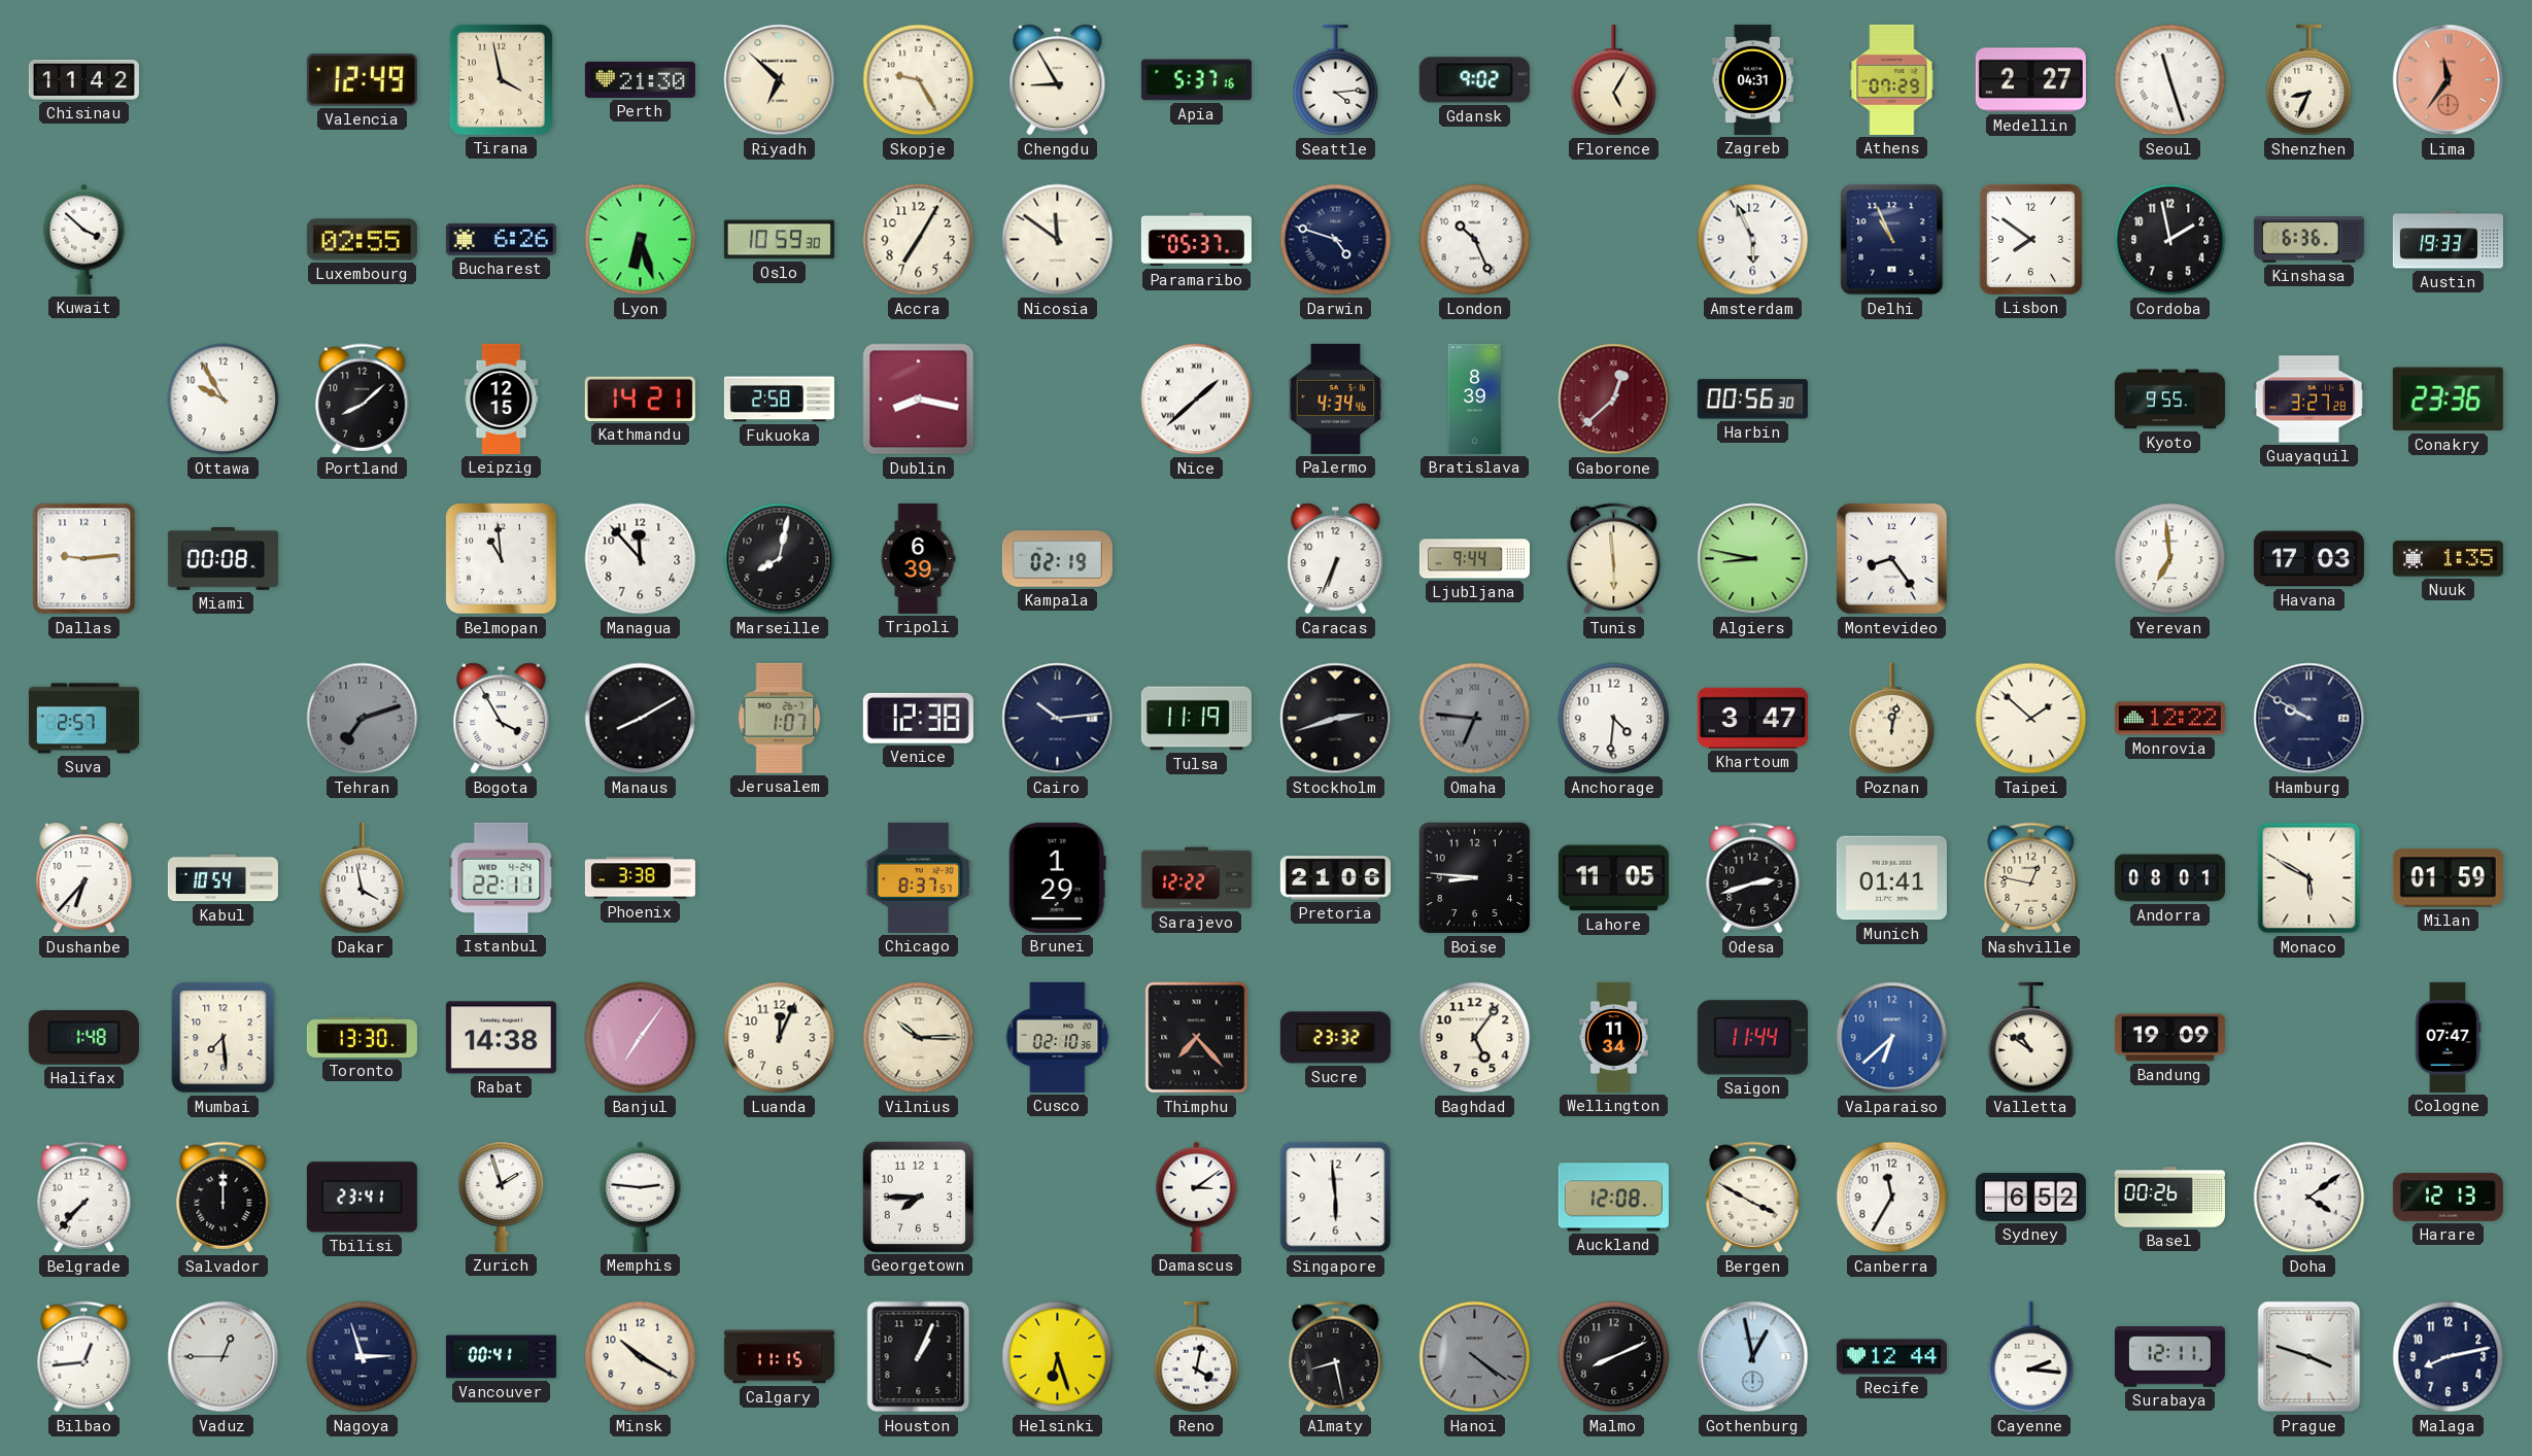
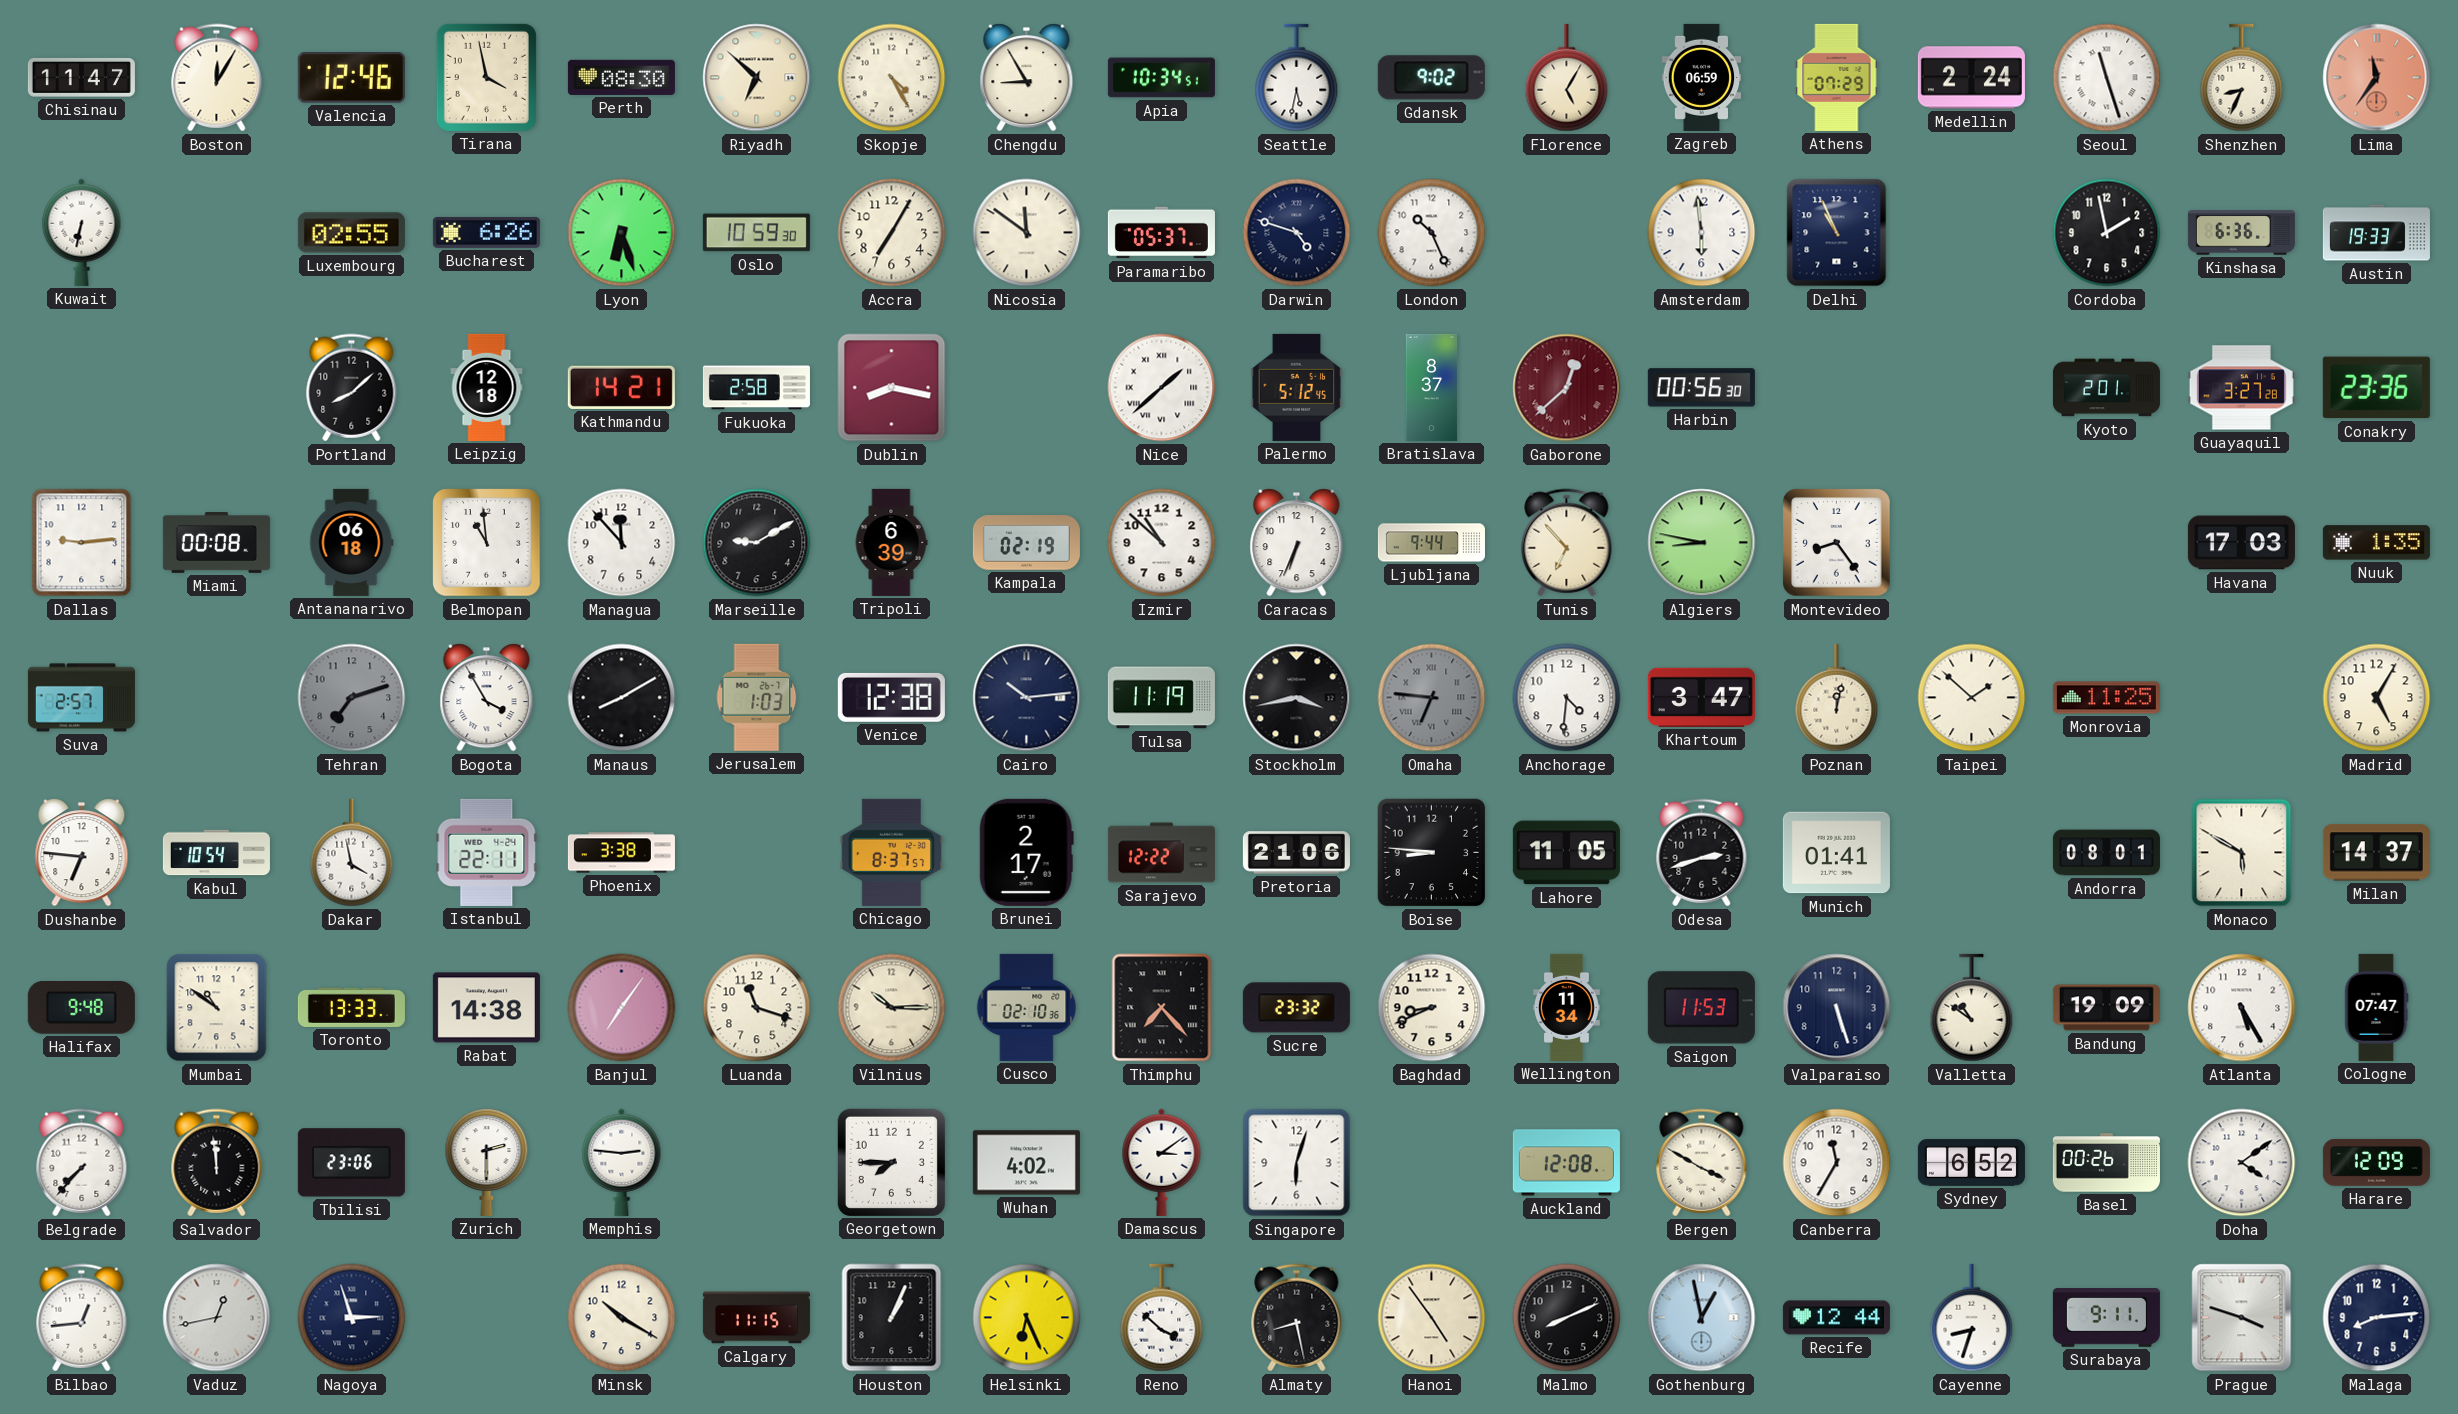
Chisinau: 11:42 -> 11:47 (81, 77)
Boston: none -> 12:05 (217, 78)
Valencia: 12:49 -> 12:46 (351, 78)
Perth: 21:30 -> 08:30 (621, 77)
Skopje: 9:25 -> 4:25 (892, 78)
Apia: 5:37 -> 10:34 (1161, 78)
Seattle: 4:14 -> 5:32 (1297, 78)
Zagreb: 04:31 -> 06:59 (1702, 77)
Medellin: 2:27 -> 2:24 (1971, 78)
Kuwait: 3:52 -> 6:32 (82, 232)
Amsterdam: 5:56 -> 5:59 (1702, 233)
Lisbon: 7:51 -> none (2030, 239)
Ottawa: 9:55 -> none (224, 400)
Leipzig: 12:15 -> 12:18 (487, 387)
Palermo: 4:34 -> 5:12 (1297, 387)
Bratislava: 8:39 -> 8:37 (1432, 387)
Kyoto: 9:55 -> 2:01 (2106, 388)
Antananarivo: none -> 06:18 (352, 542)
Marseille: 8:02 -> 9:10 (757, 543)
Izmir: none -> 10:52 (1162, 543)
Tunis: 5:59 -> 6:53 (1567, 543)
Yerevan: 6:59 -> none (2170, 559)
Jerusalem: 1:07 -> 1:03 (757, 697)
Stockholm: 2:42 -> 3:43 (1297, 698)
Monrovia: 12:22 -> 11:25 (2106, 698)
Hamburg: 9:50 -> none (2309, 719)
Madrid: none -> 5:05 (2377, 698)
Dushanbe: 6:37 -> 6:46 (82, 853)
Brunei: 1:29 -> 2:17 (1026, 852)
Nashville: 12:47 -> none (2031, 878)
Milan: 01:59 -> 14:37 (2376, 853)
Halifax: 1:48 -> 9:48 (81, 1008)
Mumbai: 7:29 -> 10:51 (217, 1008)
Toronto: 13:30 -> 13:33 (351, 1007)
Luanda: 12:04 -> 11:18 (757, 1008)
Baghdad: 5:06 -> 8:41 (1432, 1008)
Saigon: 11:44 -> 11:53 (1701, 1008)
Valparaiso: 6:38 -> 5:27 (1837, 1008)
Valparaiso dial: blue -> navy (1837, 1008)
Atlanta: none -> 5:25 (2242, 1008)
Salvador: 12:00 -> 11:59 (217, 1163)
Tbilisi: 23:41 -> 23:06 (351, 1163)
Zurich: 1:57 -> 2:30 (487, 1162)
Wuhan: none -> 4:02 (1026, 1163)
Singapore: 5:59 -> 6:03 (1297, 1163)
Harare: 12:13 -> 12:09 (2376, 1162)
Vaduz: 12:45 -> 12:43 (217, 1318)
Vancouver: 00:41 -> none (501, 1357)
Helsinki: 6:27 -> 6:26 (1027, 1318)
Reno: 4:02 -> 3:52 (1162, 1318)
Hanoi: 4:21 -> 4:54 (1432, 1318)
Hanoi dial: grey -> cream (1432, 1318)
Cayenne: 2:16 -> 8:33 (1972, 1318)
Surabaya: 12:11 -> 9:11 (2106, 1318)
Malaga: 8:13 -> 8:14 (2377, 1318)
